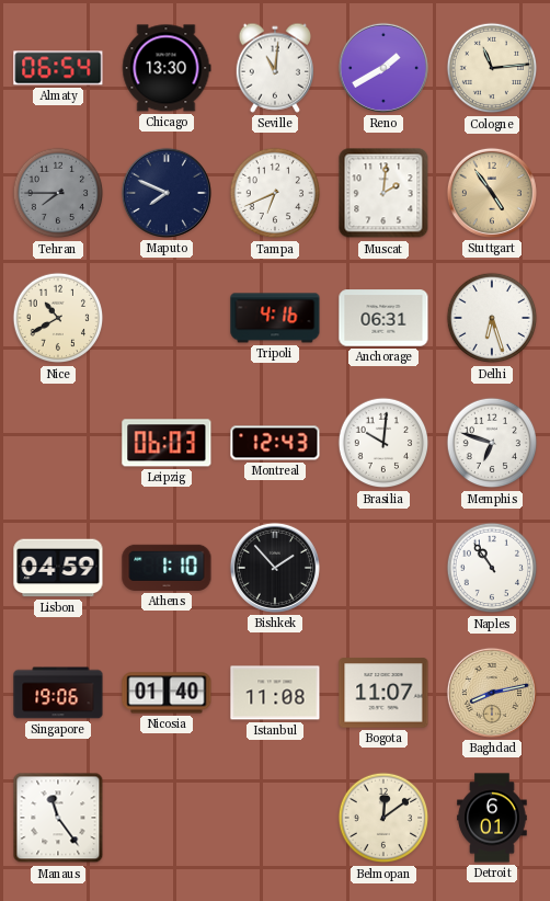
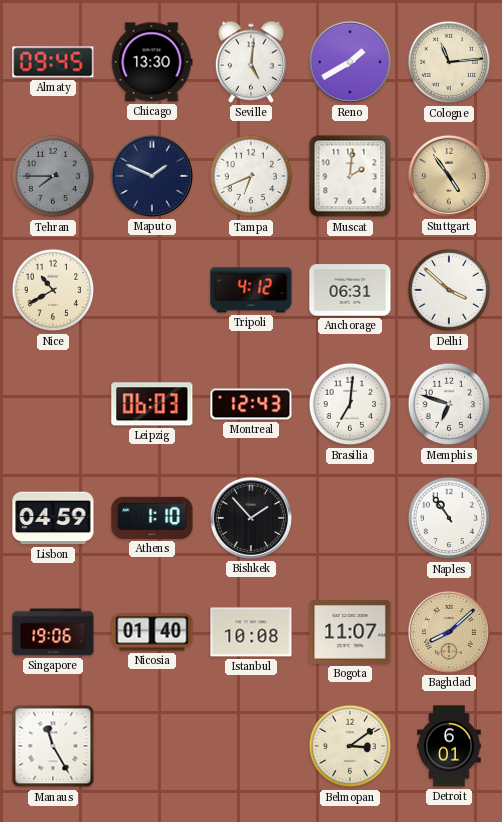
Almaty: 06:54 -> 09:45 (53, 62)
Seville: 11:01 -> 5:01 (250, 62)
Maputo: 7:49 -> 1:49 (152, 176)
Tripoli: 4:16 -> 4:12 (251, 290)
Delhi: 6:27 -> 3:52 (449, 290)
Brasilia: 10:01 -> 7:01 (350, 404)
Istanbul: 11:08 -> 10:08 (251, 632)
Baghdad: 8:13 -> 8:08 (449, 632)
Manaus: 11:24 -> 11:25 (53, 746)
Belmopan: 12:09 -> 3:09 (350, 746)
